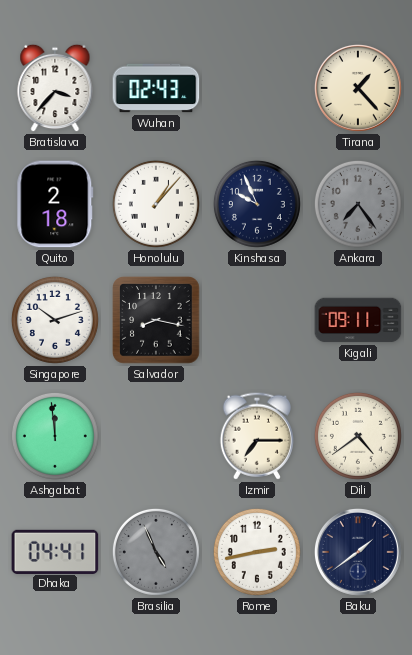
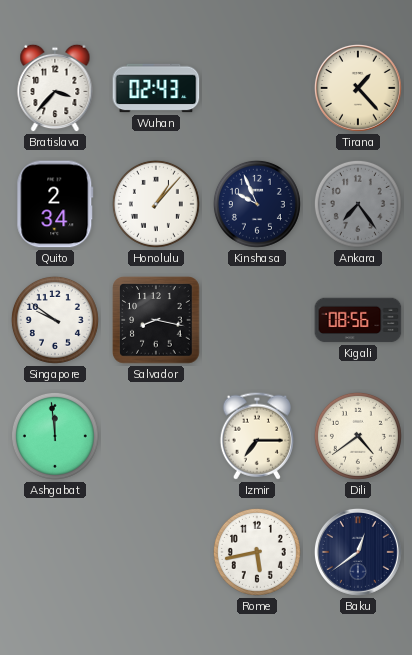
Quito: 2:18 -> 2:34 (55, 204)
Singapore: 10:12 -> 9:51 (55, 320)
Kigali: 09:11 -> 08:56 (358, 320)
Dhaka: 04:41 -> none (55, 551)
Brasilia: 4:56 -> none (156, 552)
Rome: 2:43 -> 5:43 (257, 552)
Baku: 1:39 -> 12:39 (358, 552)
